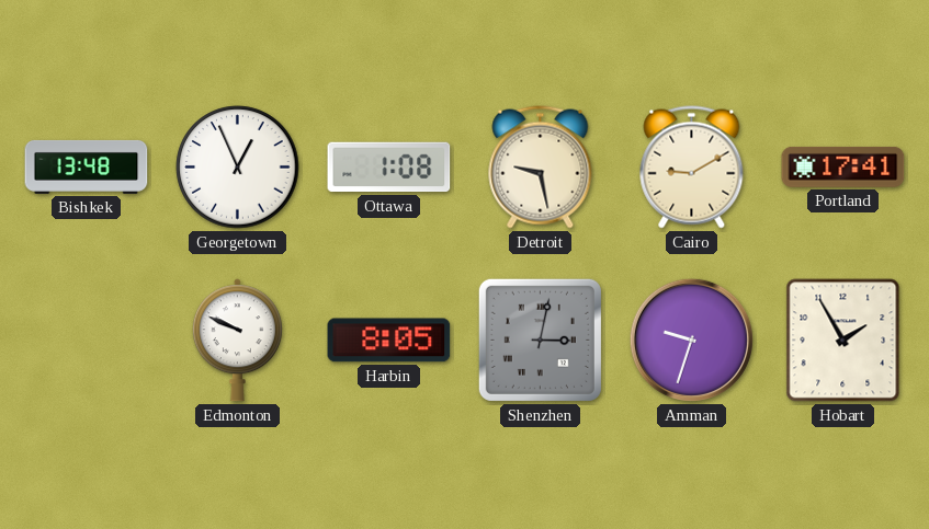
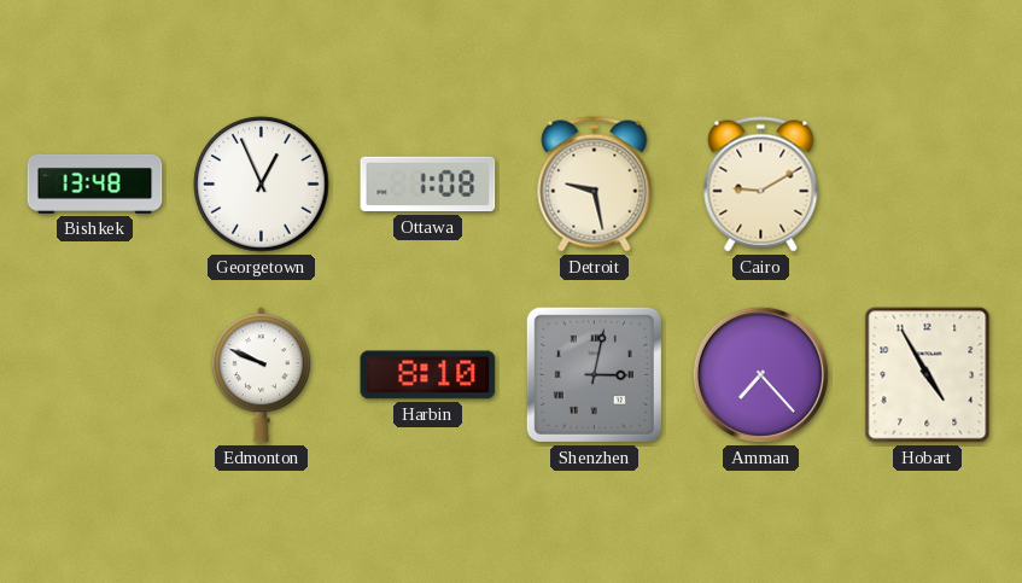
Portland: 17:41 -> none (843, 166)
Harbin: 8:05 -> 8:10 (428, 375)
Amman: 9:33 -> 7:23 (760, 374)
Hobart: 1:55 -> 4:55 (928, 375)
